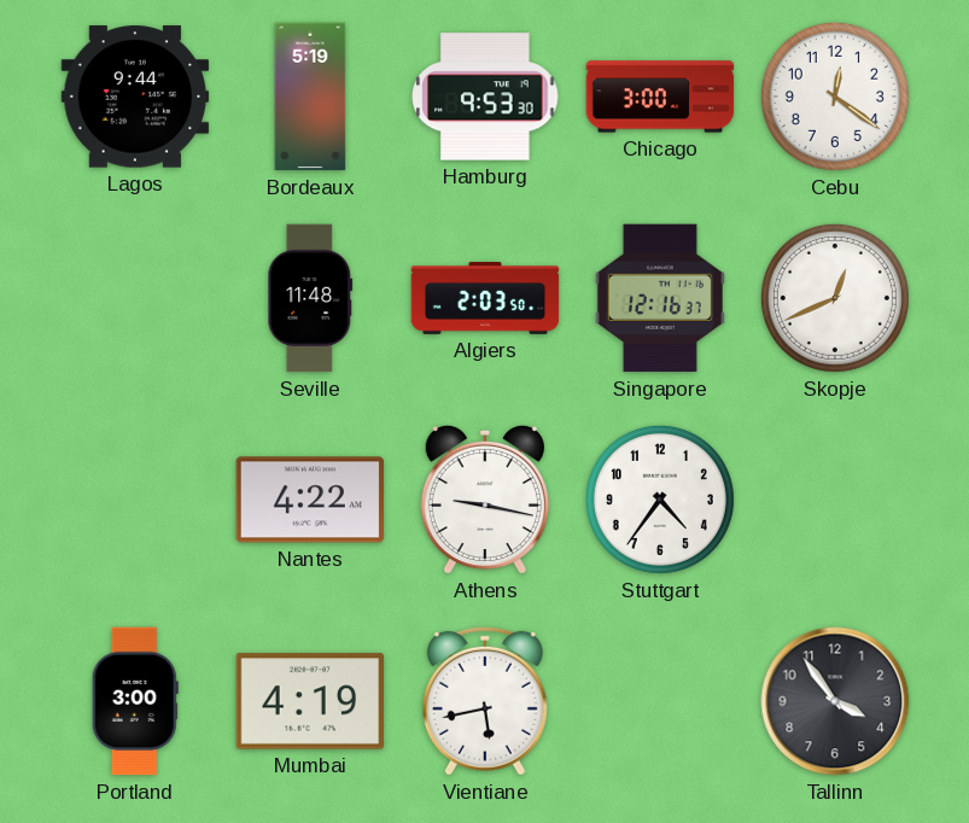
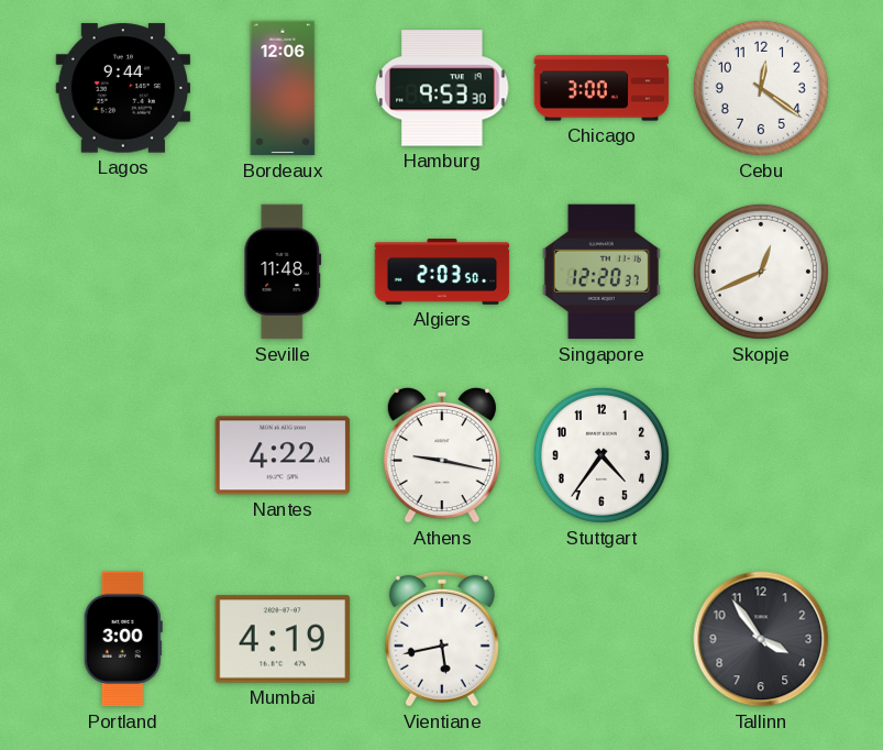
Bordeaux: 5:19 -> 12:06 (283, 88)
Singapore: 12:16 -> 12:20 (601, 272)
